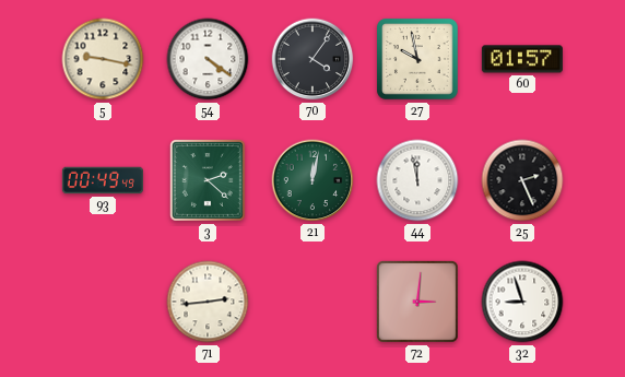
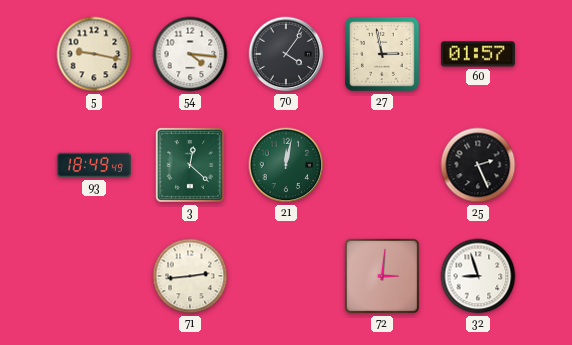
54: 4:21 -> 4:16 (190, 54)
27: 9:58 -> 2:58 (383, 55)
93: 00:49 -> 18:49 (94, 165)
3: 2:22 -> 12:22 (190, 165)
44: 11:58 -> none (417, 180)
